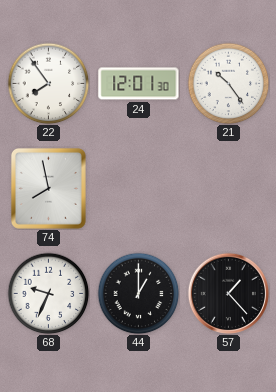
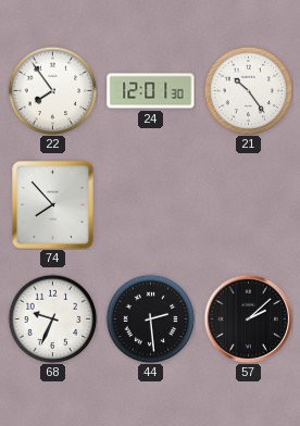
74: 7:58 -> 7:53 (52, 204)
44: 1:00 -> 2:29 (150, 318)
57: 1:23 -> 2:08 (248, 318)
